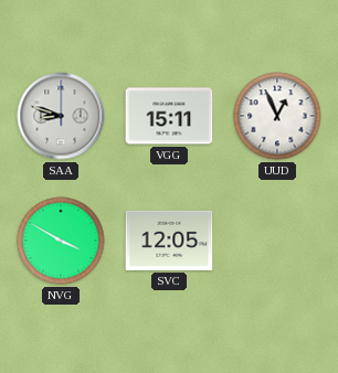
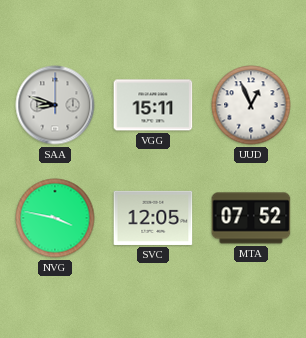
NVG: 3:50 -> 3:47 (55, 218)
MTA: none -> 07:52 (251, 218)
